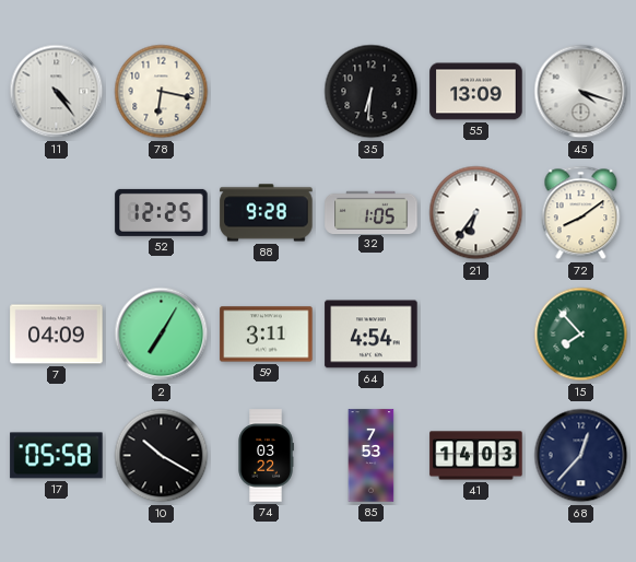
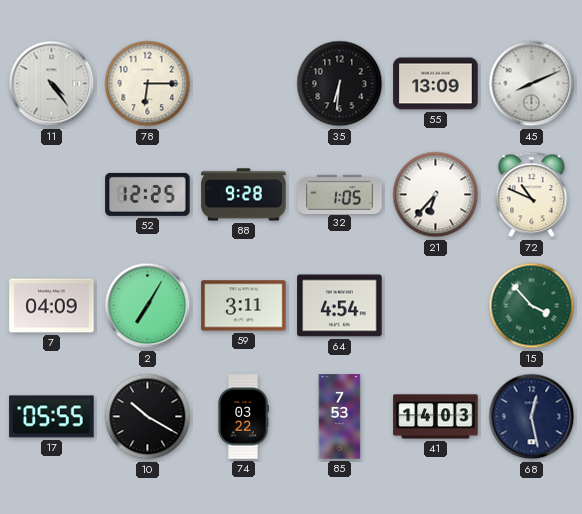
78: 6:17 -> 6:15 (148, 84)
45: 4:18 -> 8:11 (532, 84)
21: 6:36 -> 6:37 (436, 195)
72: 8:09 -> 10:49 (532, 195)
15: 7:53 -> 3:53 (532, 306)
17: 05:58 -> 05:55 (52, 417)
68: 12:37 -> 12:28 (532, 417)
